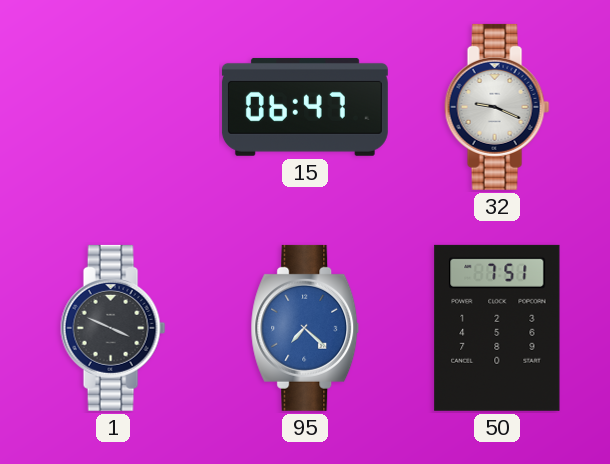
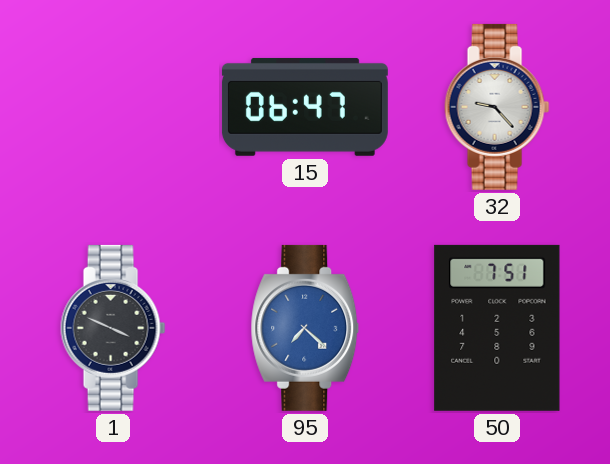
32: 9:19 -> 9:23 (497, 107)
